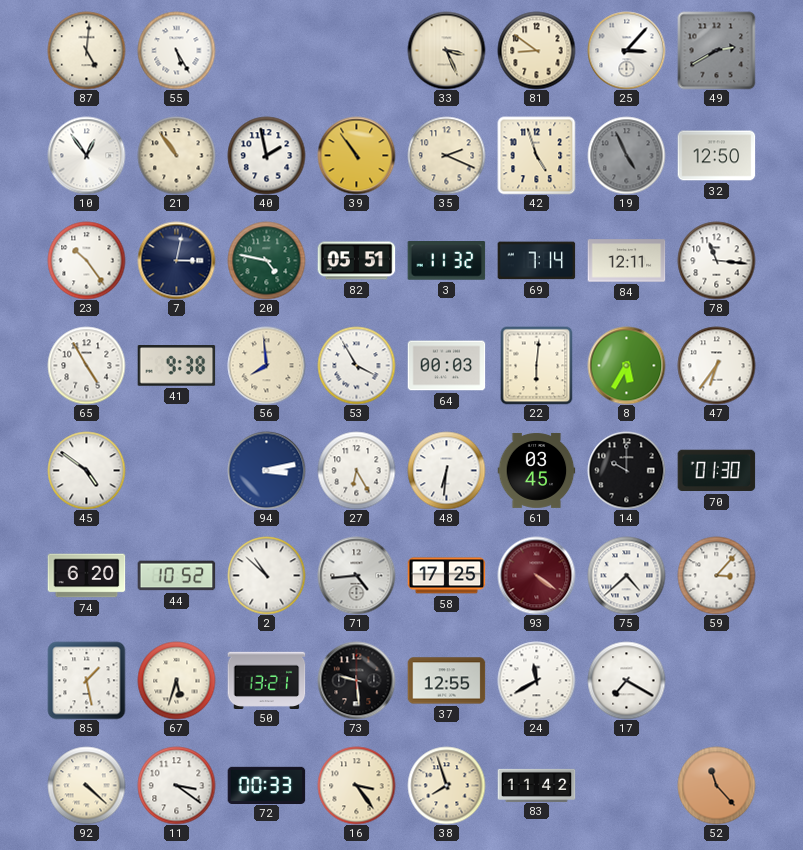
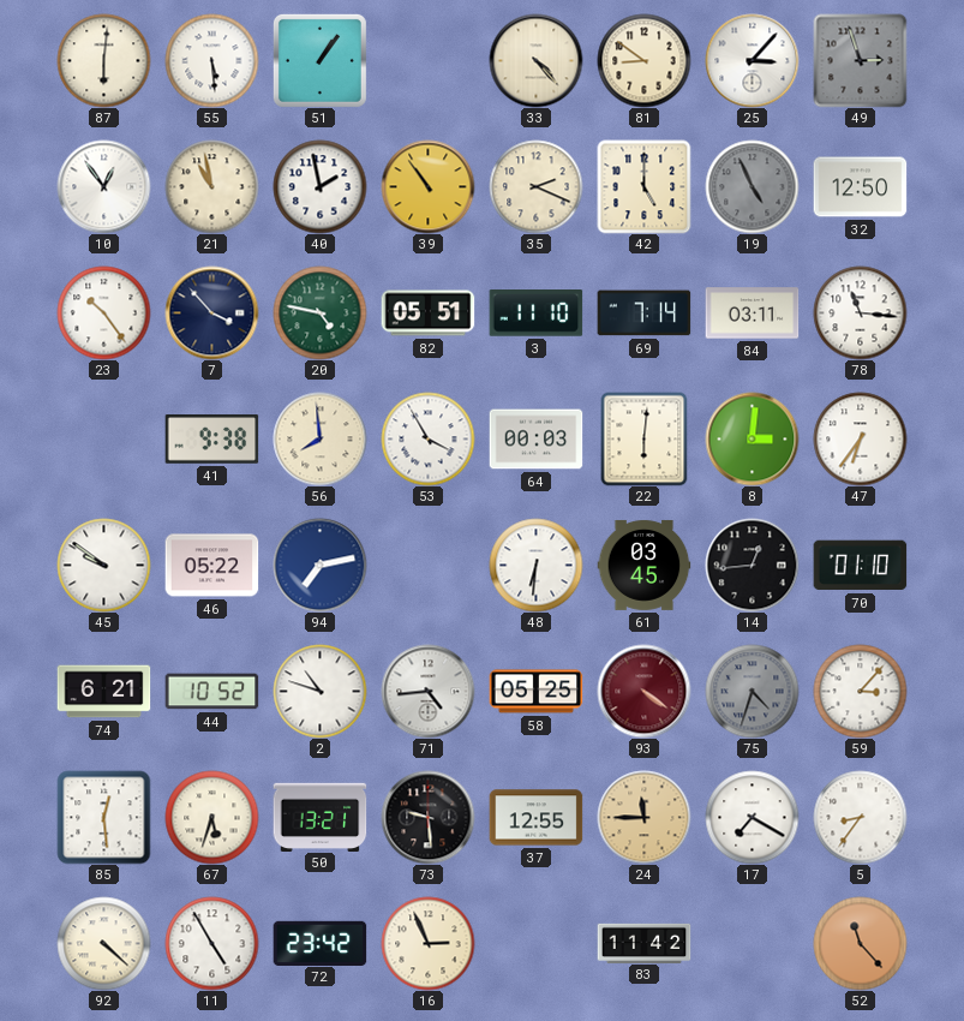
87: 5:01 -> 6:01 (103, 60)
55: 5:25 -> 5:29 (211, 60)
51: none -> 1:06 (319, 60)
33: 3:26 -> 4:23 (535, 60)
49: 2:40 -> 2:57 (860, 60)
21: 10:54 -> 10:58 (211, 186)
42: 4:57 -> 5:00 (643, 186)
7: 3:02 -> 3:53 (211, 312)
3: 11:32 -> 11:10 (535, 314)
84: 12:11 -> 03:11 (752, 314)
65: 4:55 -> none (86, 365)
8: 5:35 -> 3:01 (752, 438)
45: 4:51 -> 9:51 (103, 565)
46: none -> 05:22 (211, 566)
94: 3:13 -> 7:13 (319, 565)
27: 6:25 -> none (356, 470)
14: 10:00 -> 12:44 (752, 565)
70: 01:30 -> 01:10 (860, 566)
74: 6:20 -> 6:21 (103, 692)
2: 10:52 -> 10:48 (319, 691)
58: 17:25 -> 05:25 (535, 692)
75: 4:38 -> 4:33 (752, 691)
75 dial: white -> grey (752, 691)
85: 1:28 -> 12:29 (103, 817)
24: 11:40 -> 11:45 (643, 817)
24 dial: white -> champagne (643, 817)
5: none -> 8:36 (860, 817)
11: 3:21 -> 4:55 (211, 943)
72: 00:33 -> 23:42 (319, 943)
16: 3:24 -> 2:56 (427, 943)
38: 7:57 -> none (446, 785)
